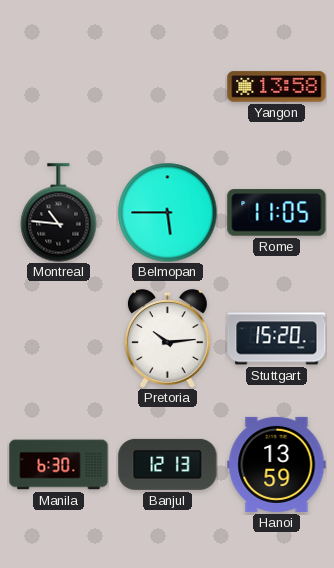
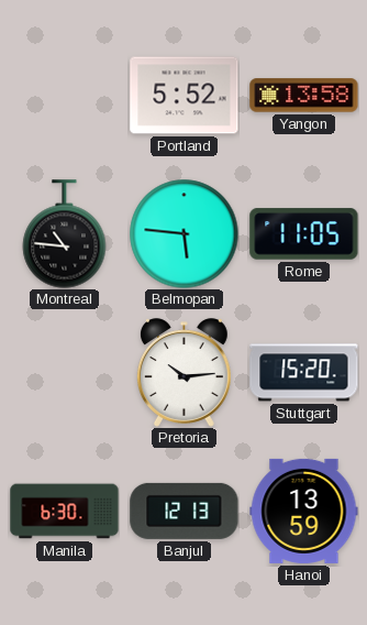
Portland: none -> 5:52 (185, 96)
Belmopan: 5:45 -> 5:46 (185, 234)
